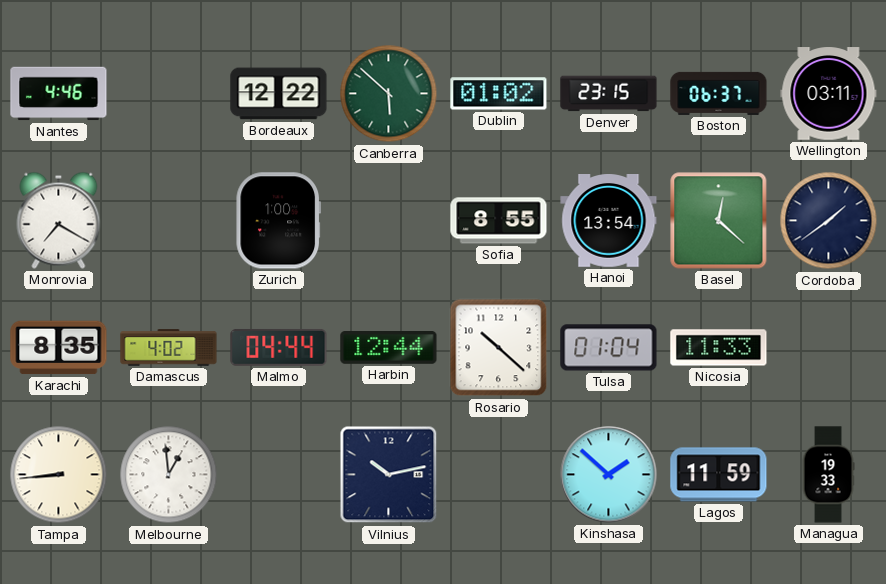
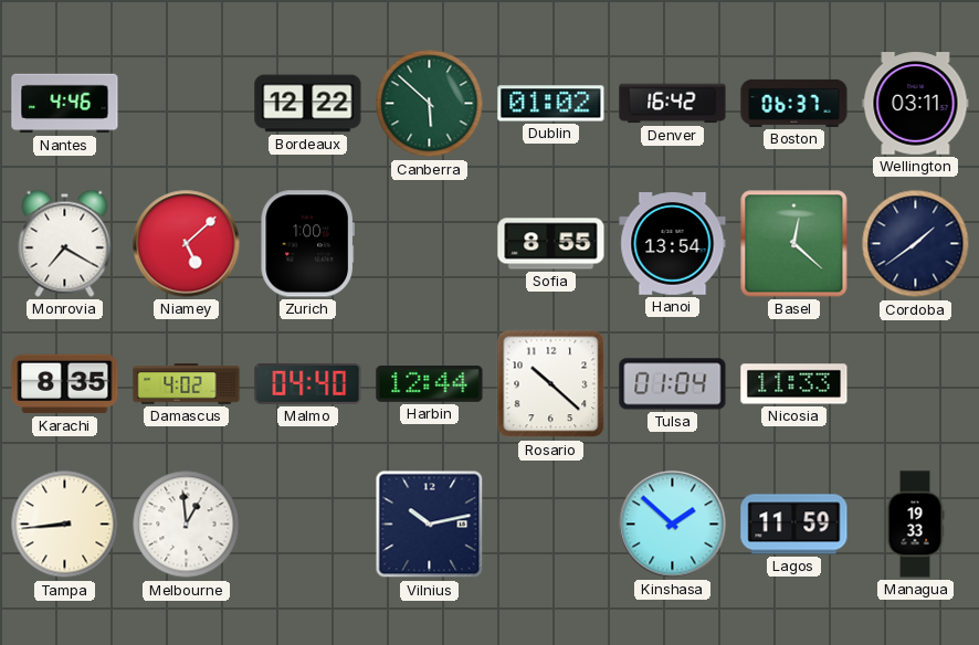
Denver: 23:15 -> 16:42 (673, 104)
Niamey: none -> 5:08 (187, 244)
Malmo: 04:44 -> 04:40 (308, 383)
